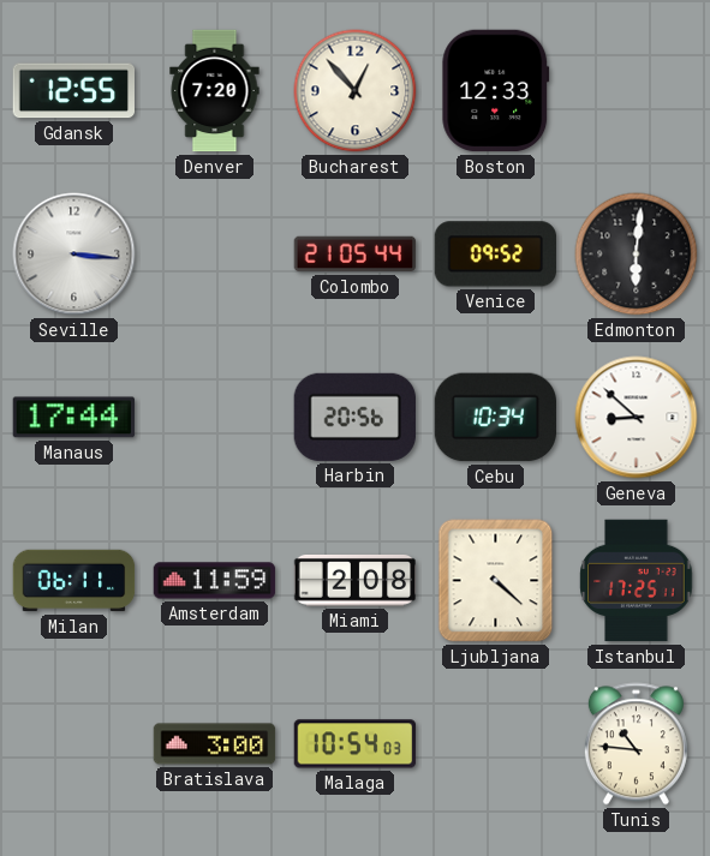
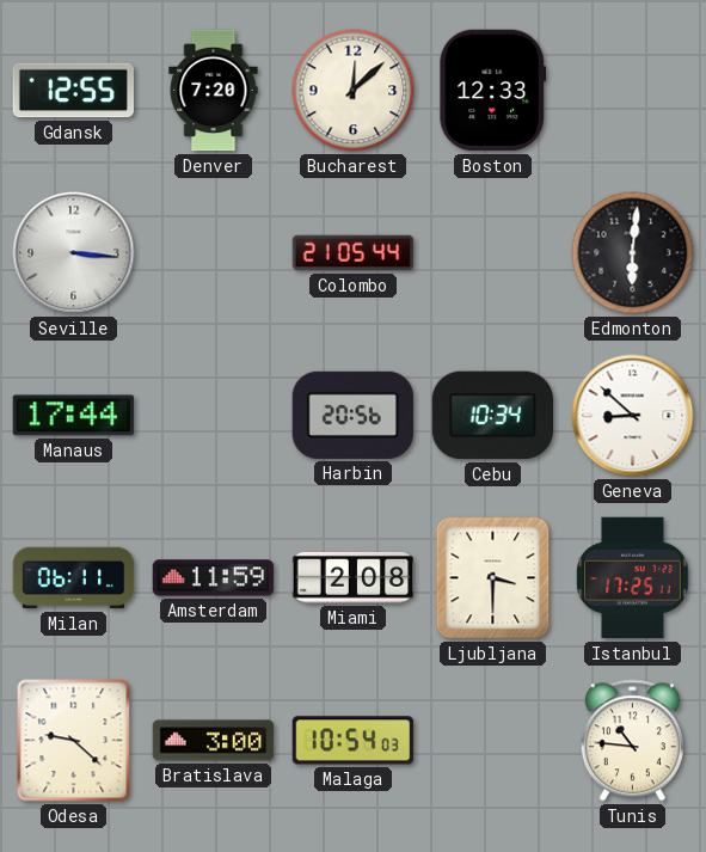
Bucharest: 12:53 -> 12:08 (354, 91)
Venice: 09:52 -> none (495, 255)
Ljubljana: 4:22 -> 3:30 (493, 578)
Odesa: none -> 9:22 (74, 741)
